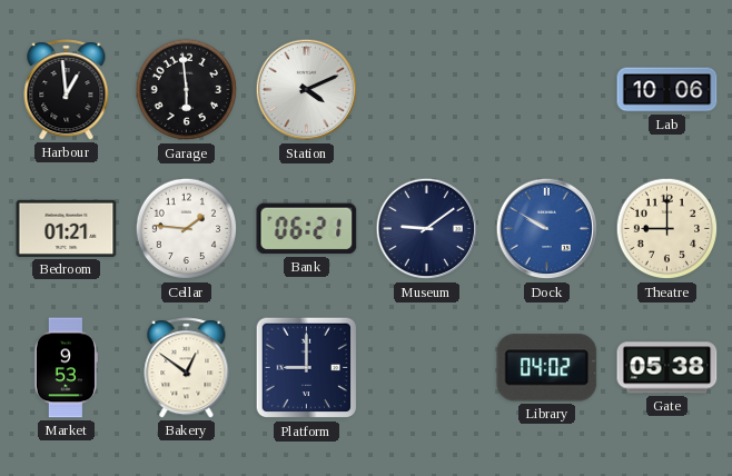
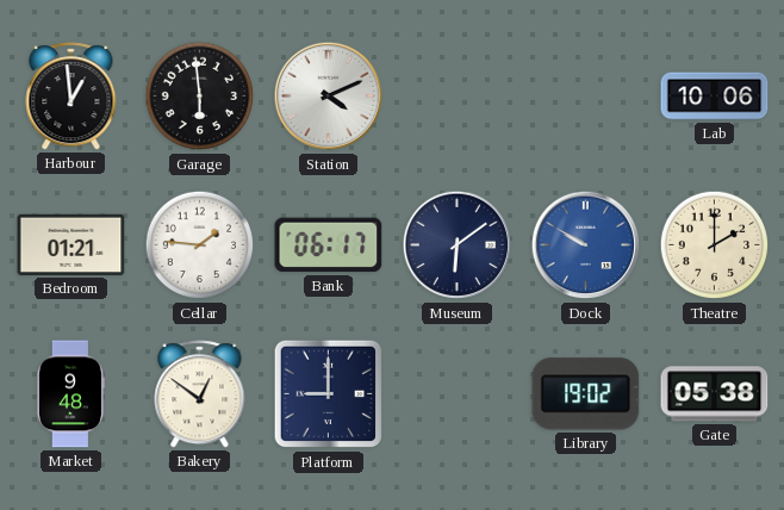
Bank: 06:21 -> 06:17 (329, 245)
Museum: 9:09 -> 6:09 (458, 245)
Theatre: 9:00 -> 2:00 (715, 245)
Market: 9:53 -> 9:48 (70, 394)
Library: 04:02 -> 19:02 (586, 394)
